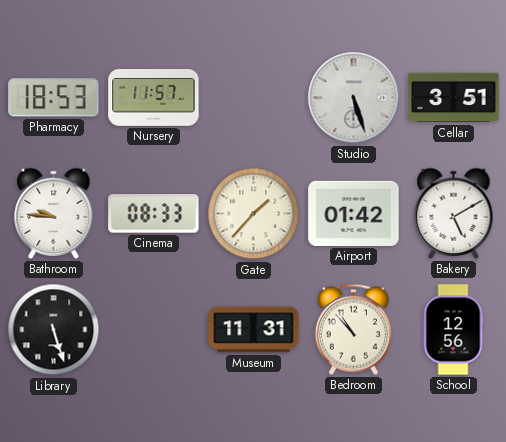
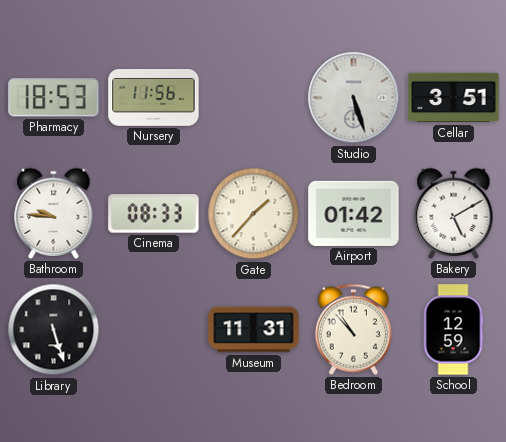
Nursery: 11:57 -> 11:56 (154, 98)
School: 12:56 -> 12:59 (453, 330)
